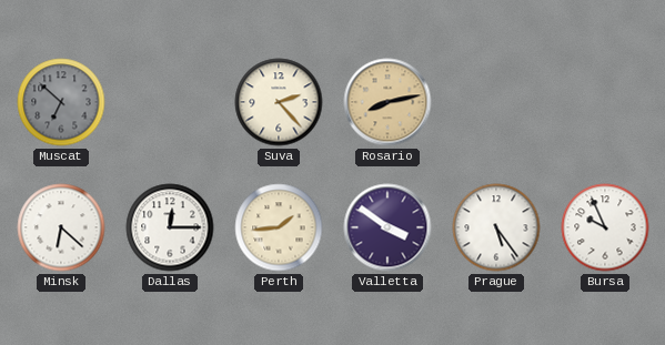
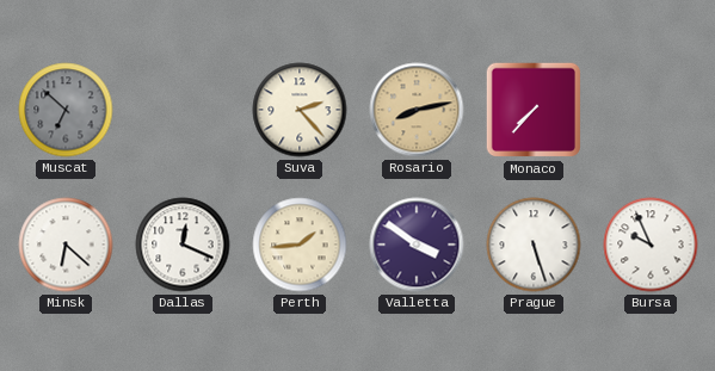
Monaco: none -> 7:37 (534, 110)
Dallas: 12:15 -> 12:19 (183, 245)
Prague: 5:24 -> 5:27 (534, 245)
